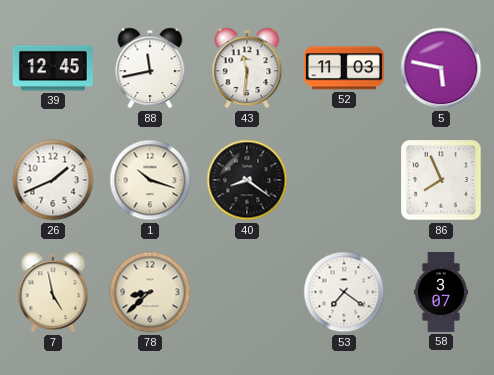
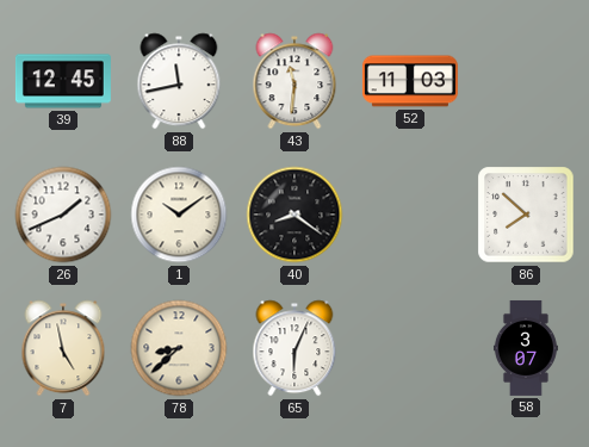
5: 5:47 -> none (441, 68)
1: 10:18 -> 10:09 (179, 215)
86: 7:56 -> 7:52 (526, 215)
65: none -> 6:04 (294, 348)
53: 7:21 -> none (344, 292)
